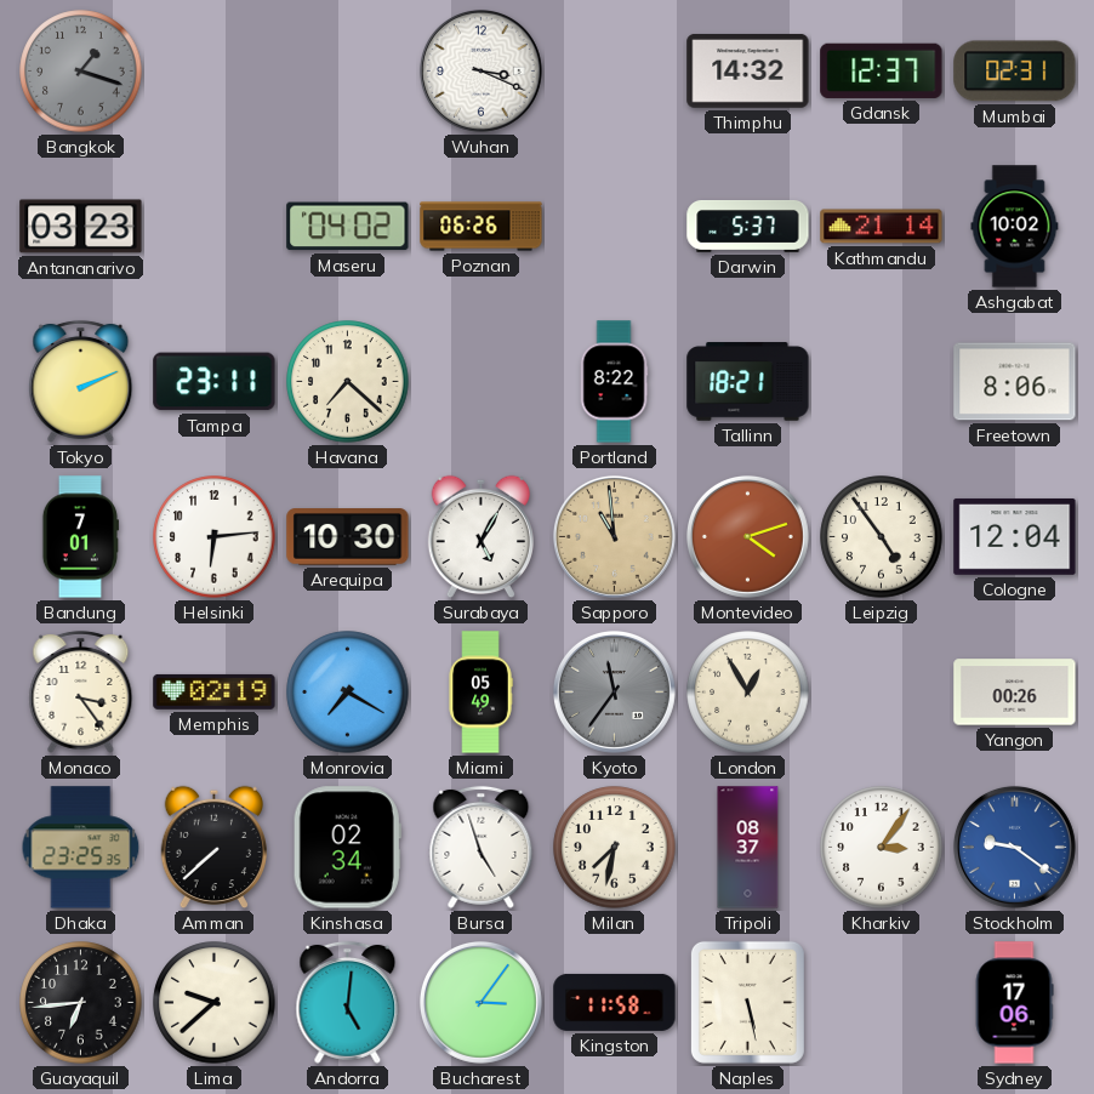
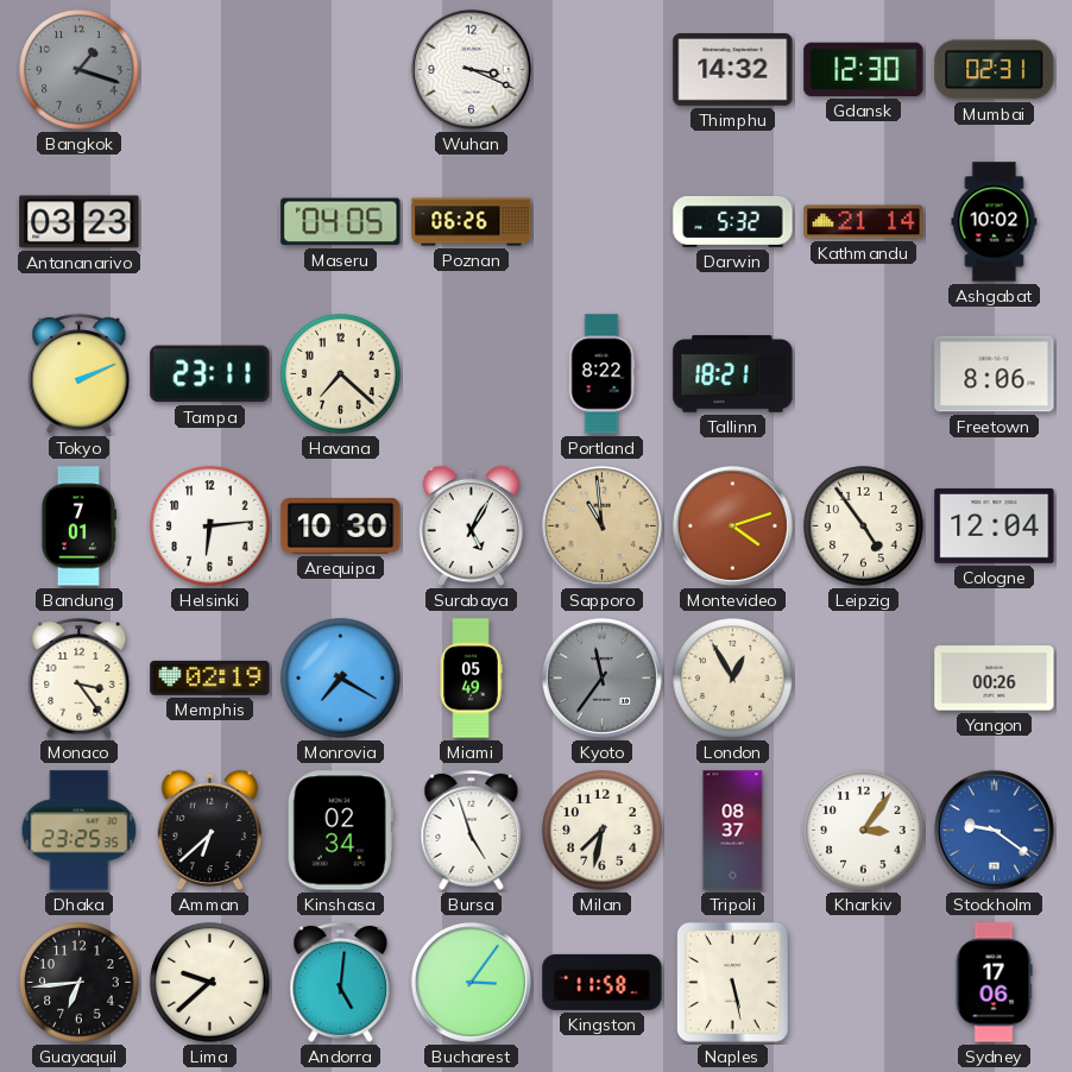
Gdansk: 12:37 -> 12:30 (864, 69)
Maseru: 04:02 -> 04:05 (341, 222)
Darwin: 5:37 -> 5:32 (733, 222)
Amman: 7:38 -> 6:38 (209, 831)
